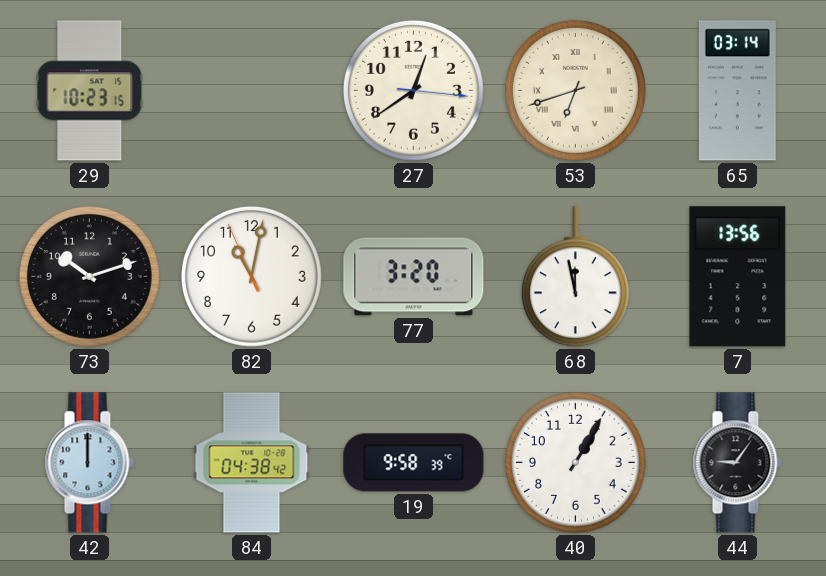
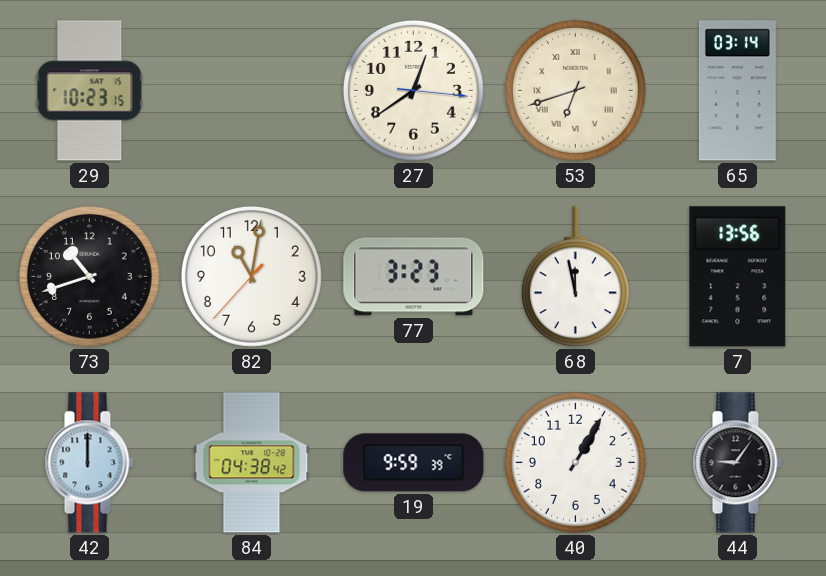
73: 10:12 -> 10:42 (89, 276)
82: 11:01:56 -> 11:01:37 (251, 276)
77: 3:20 -> 3:23 (414, 277)
19: 9:58 -> 9:59 (414, 463)
